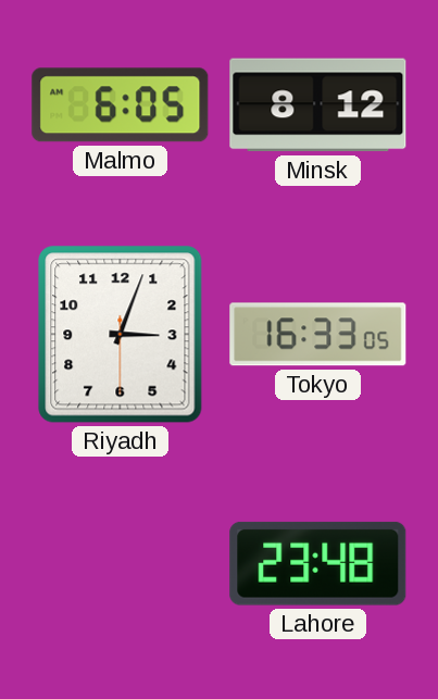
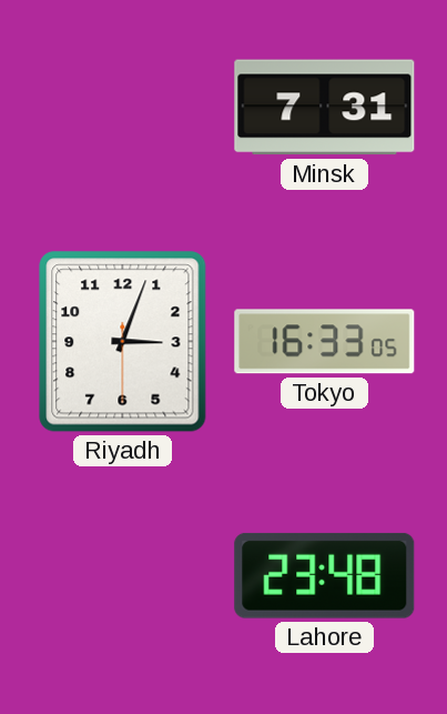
Malmo: 6:05 -> none (121, 105)
Minsk: 8:12 -> 7:31 (325, 108)
